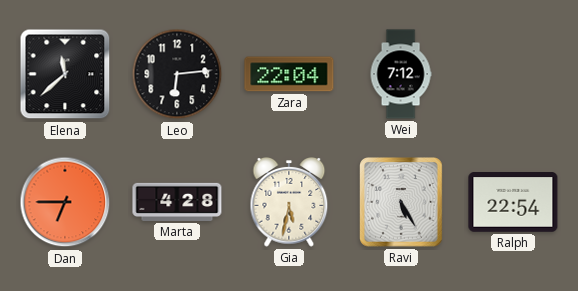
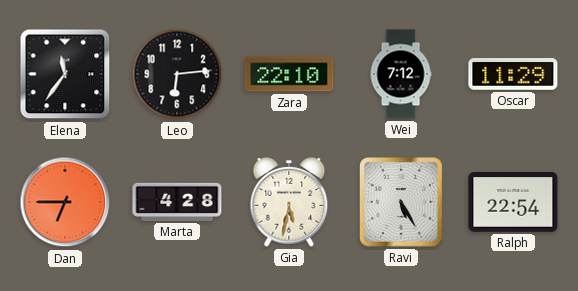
Elena: 11:38 -> 11:36 (65, 74)
Zara: 22:04 -> 22:10 (289, 74)
Oscar: none -> 11:29 (513, 75)
